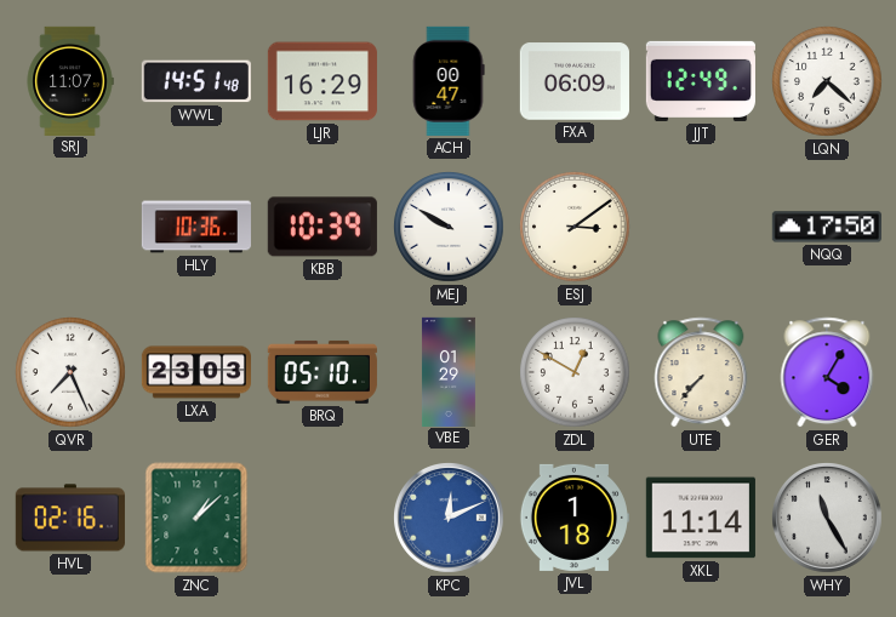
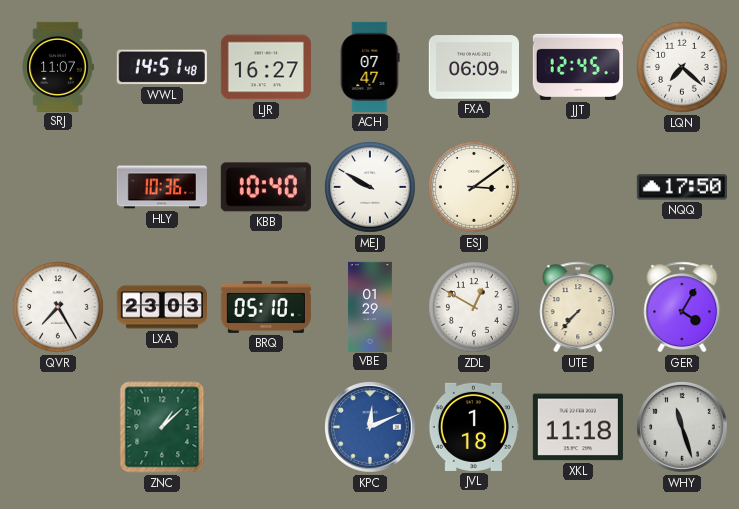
LJR: 16:29 -> 16:27 (266, 67)
ACH: 00:47 -> 07:47 (370, 67)
JJT: 12:49 -> 12:45 (578, 67)
KBB: 10:39 -> 10:40 (266, 187)
QVR: 7:26 -> 7:25 (58, 307)
HVL: 02:16 -> none (70, 518)
XKL: 11:14 -> 11:18 (578, 427)
WHY: 11:25 -> 11:27 (683, 428)
